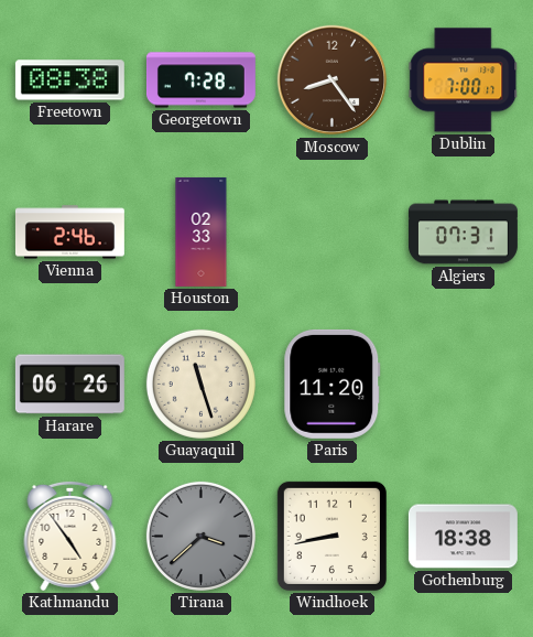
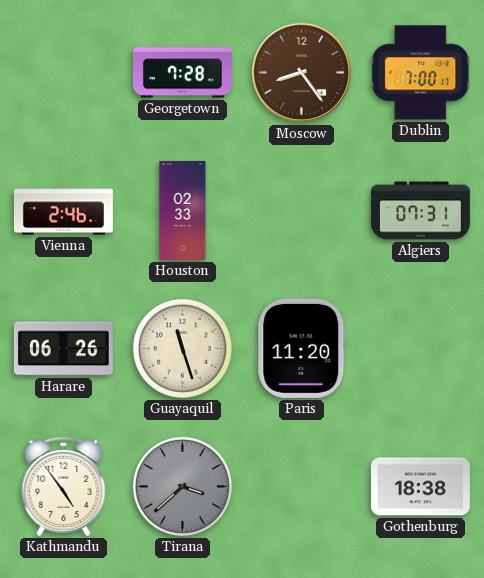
Freetown: 08:38 -> none (69, 80)
Windhoek: 8:43 -> none (331, 536)
